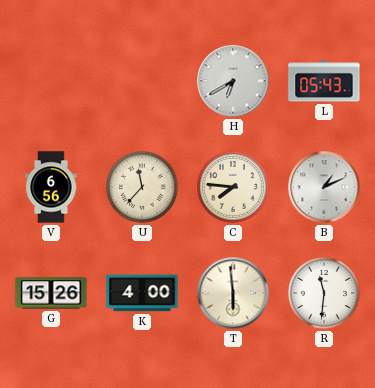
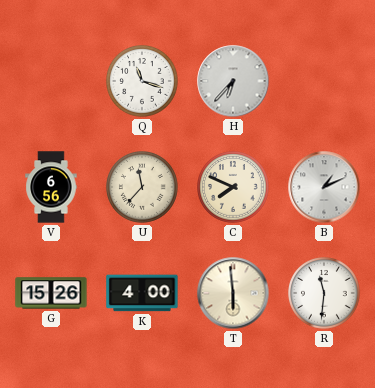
Q: none -> 11:18 (143, 82)
H: 6:40 -> 6:37 (233, 81)
L: 05:43 -> none (324, 81)
C: 7:46 -> 7:49 (234, 188)
